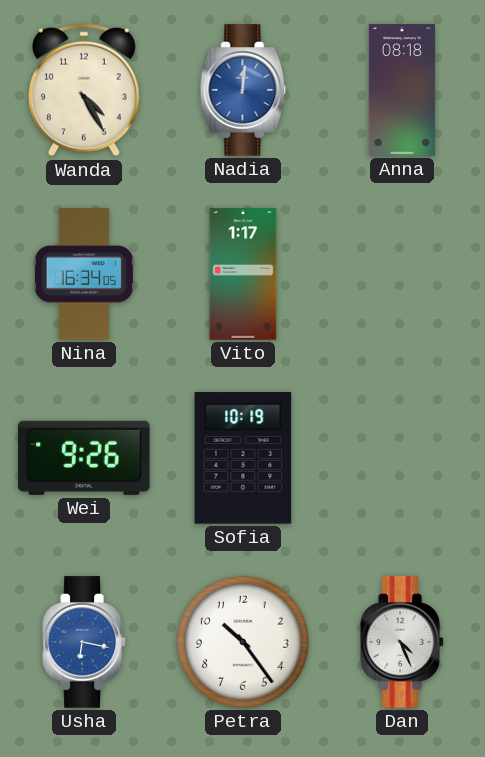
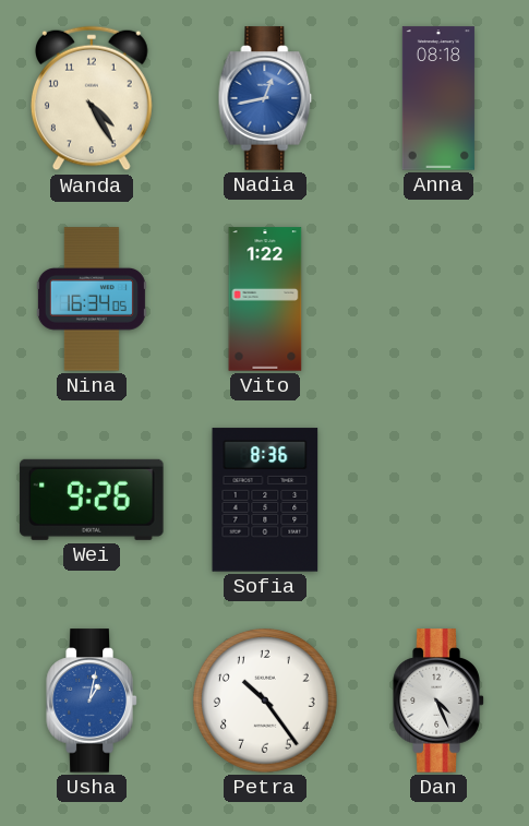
Nadia: 12:01 -> 12:43 (265, 98)
Vito: 1:17 -> 1:22 (265, 299)
Sofia: 10:19 -> 8:36 (265, 500)
Usha: 6:17 -> 1:02 (92, 701)
